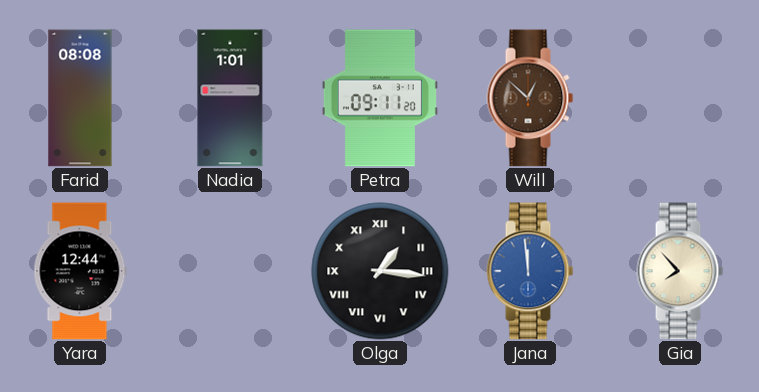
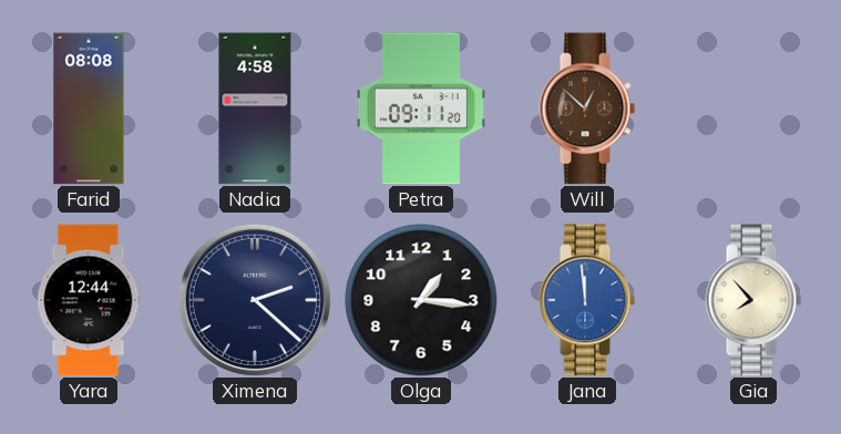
Nadia: 1:01 -> 4:58 (255, 108)
Ximena: none -> 2:22 (255, 300)
Olga numerals: Roman -> Arabic (421, 300)
